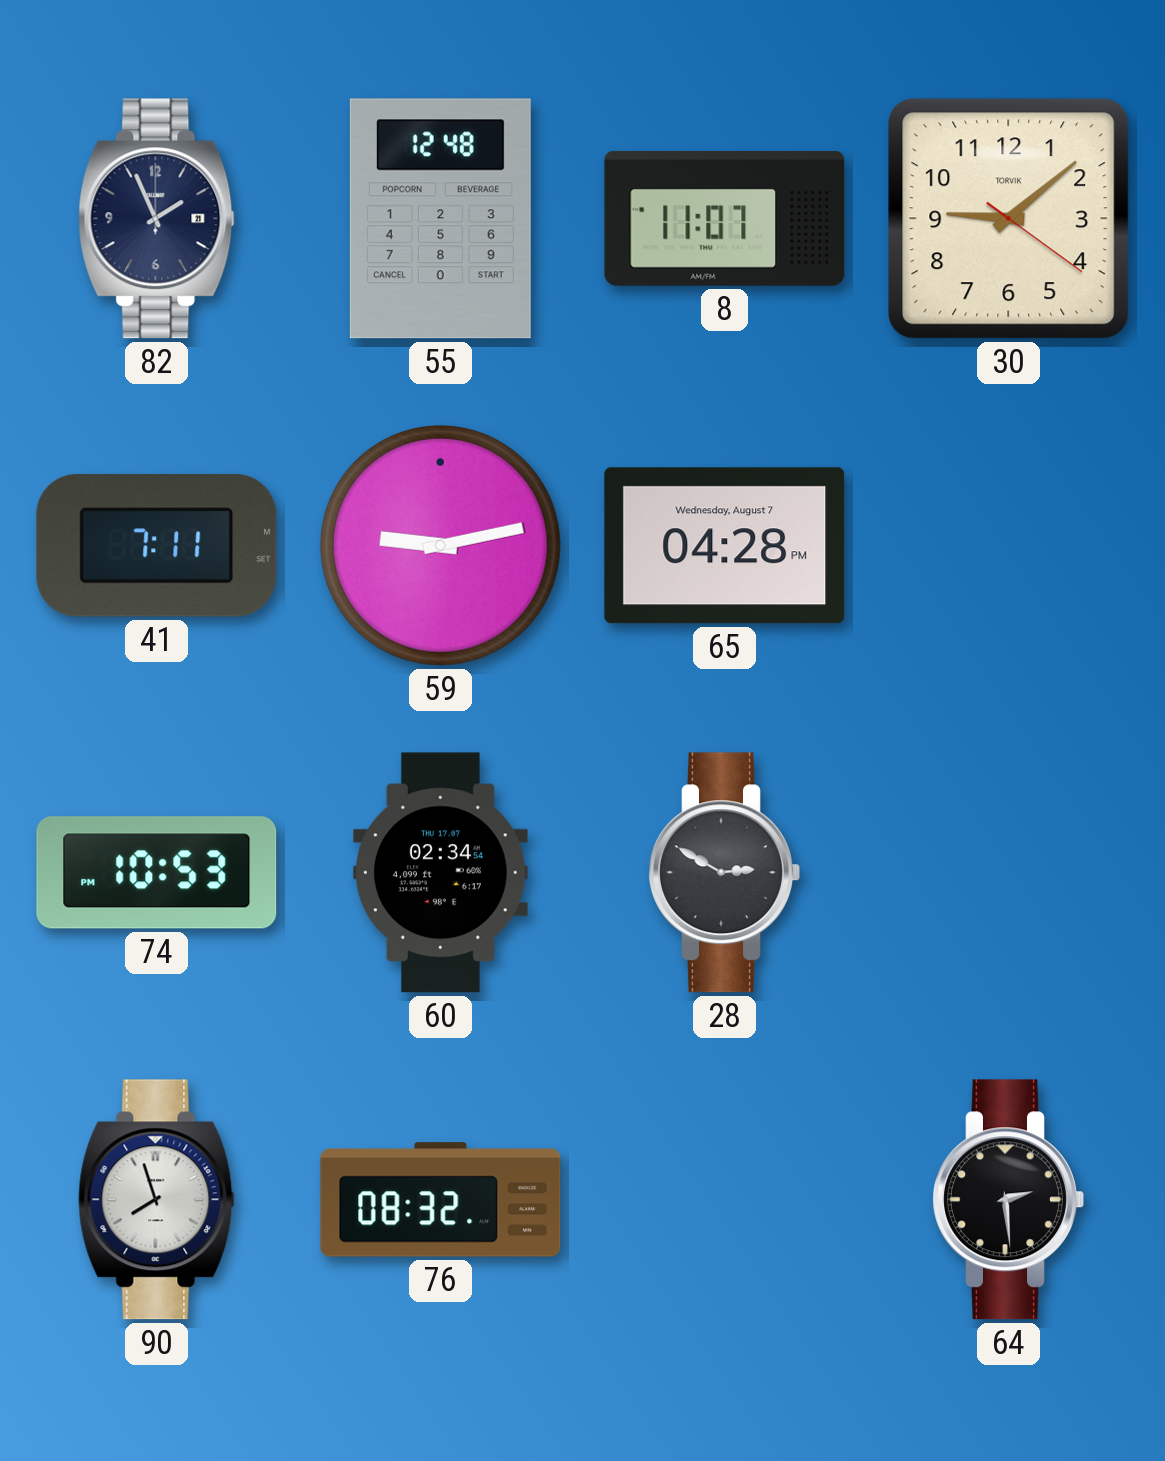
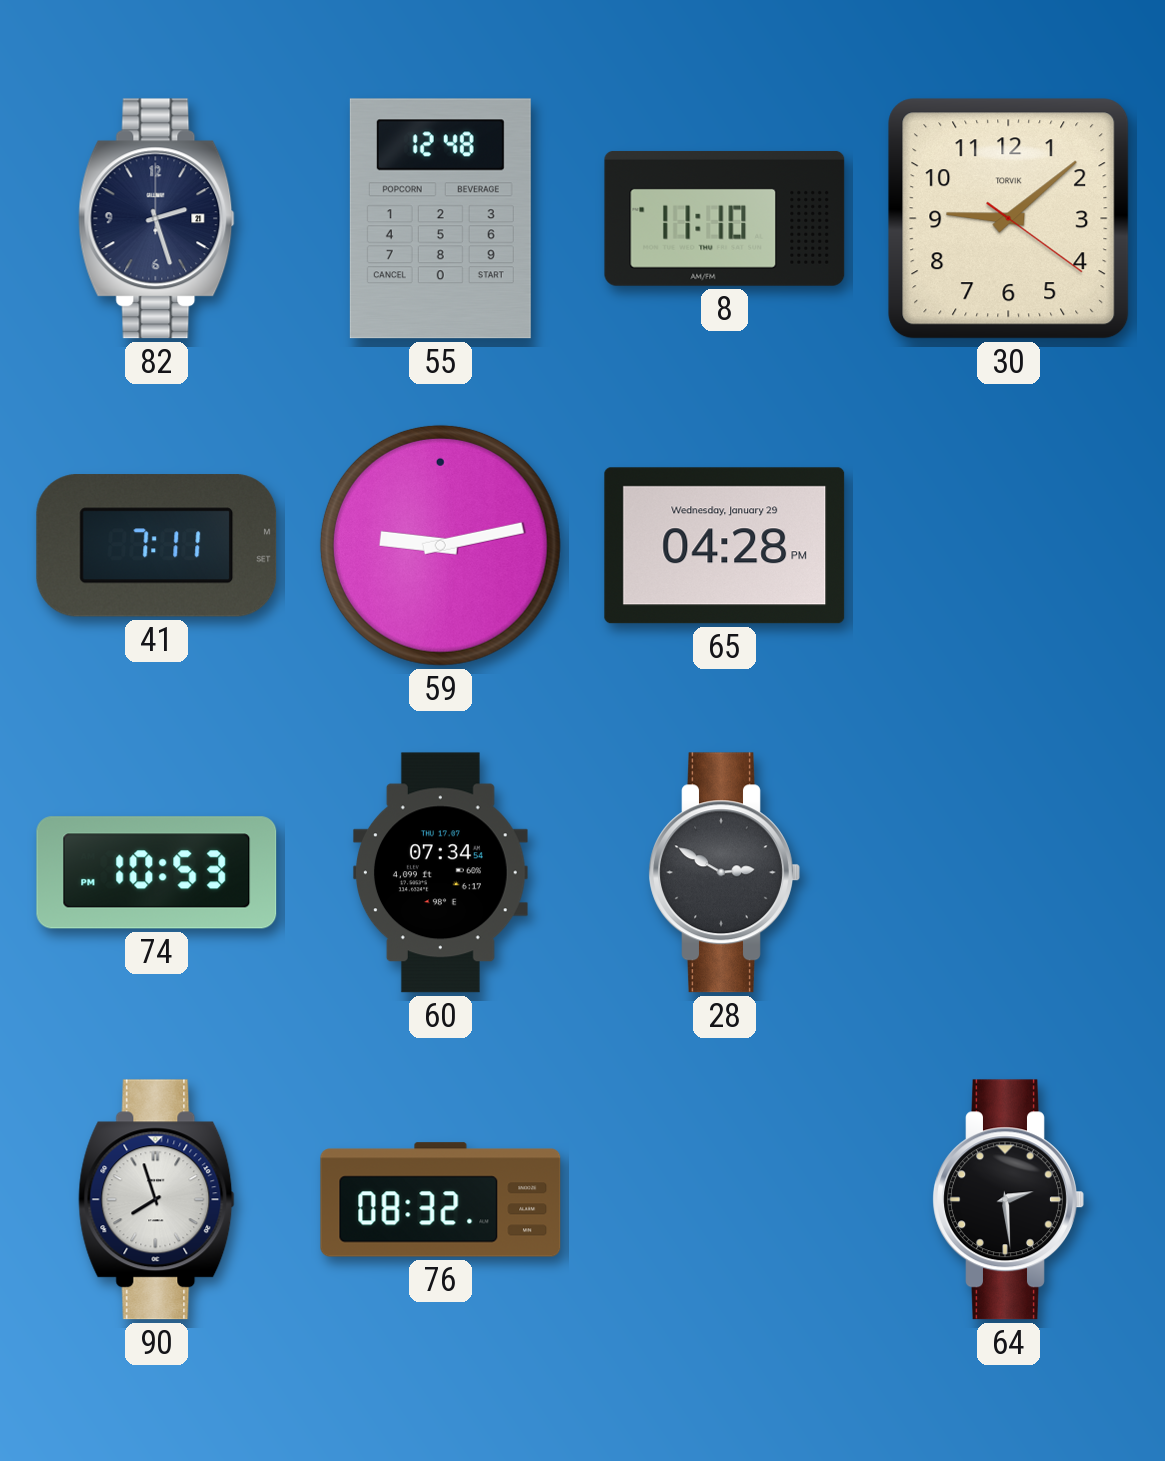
82: 1:56 -> 2:27 (157, 219)
8: 11:07 -> 11:10 (725, 218)
65 date: Wednesday, August 7 -> Wednesday, January 29 (725, 546)
60: 02:34 -> 07:34 (440, 873)
